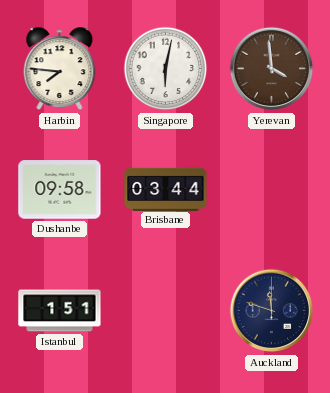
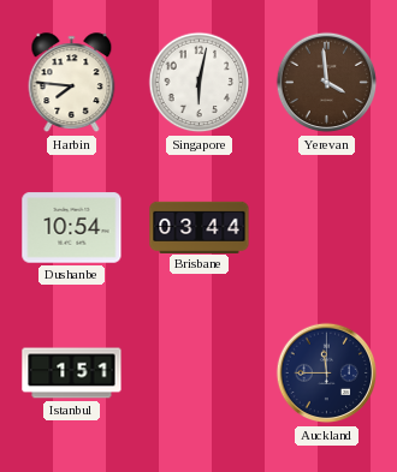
Dushanbe: 09:58 -> 10:54 (72, 228)
Auckland: 11:48 -> 11:45 (327, 374)
